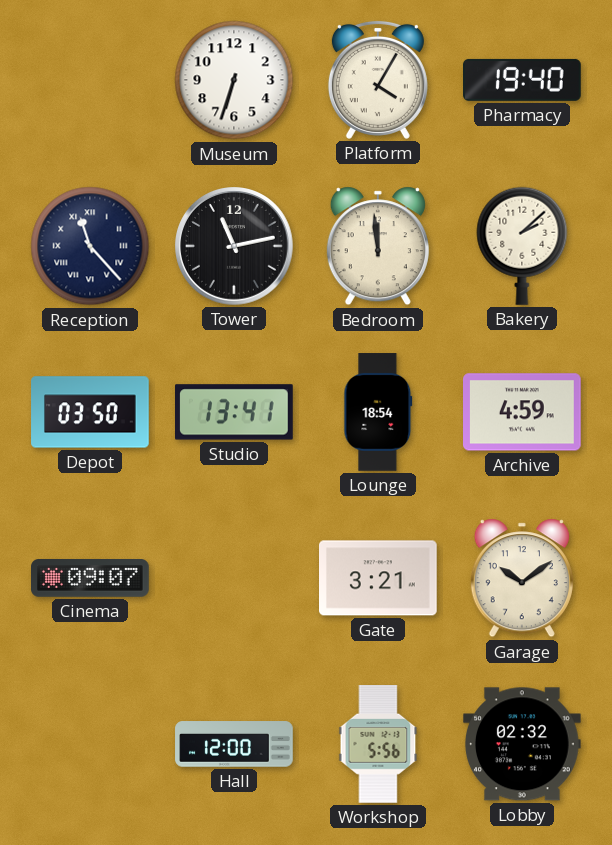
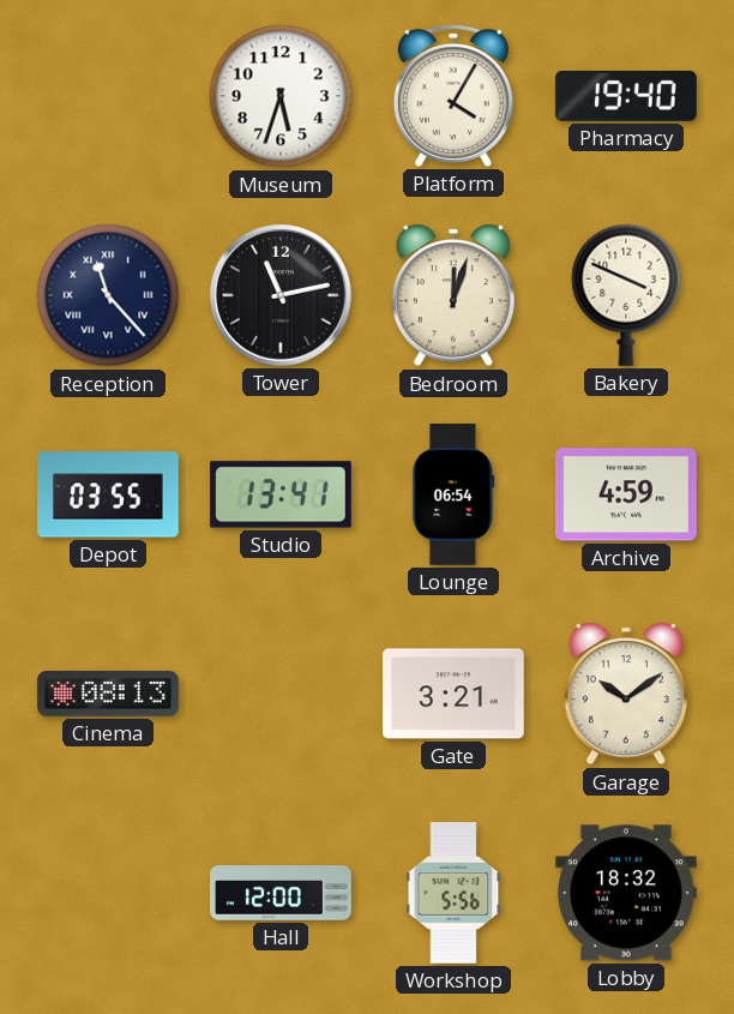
Museum: 6:33 -> 5:33 (281, 96)
Bedroom: 11:59 -> 12:03 (453, 295)
Bakery: 2:08 -> 3:49 (626, 295)
Depot: 03:50 -> 03:55 (108, 494)
Lounge: 18:54 -> 06:54 (453, 494)
Cinema: 09:07 -> 08:13 (109, 695)
Lobby: 02:32 -> 18:32 (626, 893)
